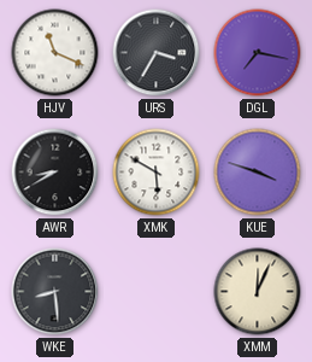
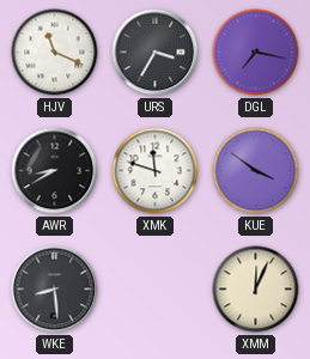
XMK: 5:50 -> 11:48 (156, 171)
KUE: 3:48 -> 3:51 (256, 171)
